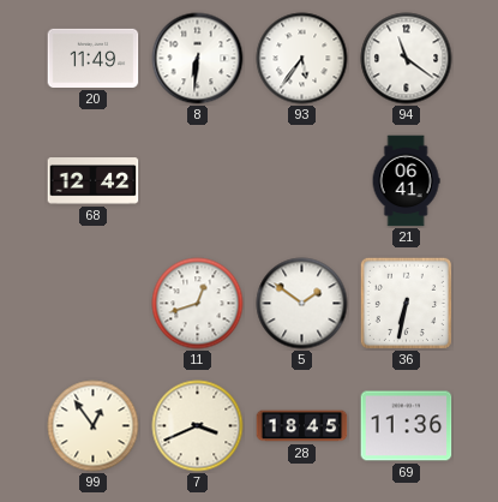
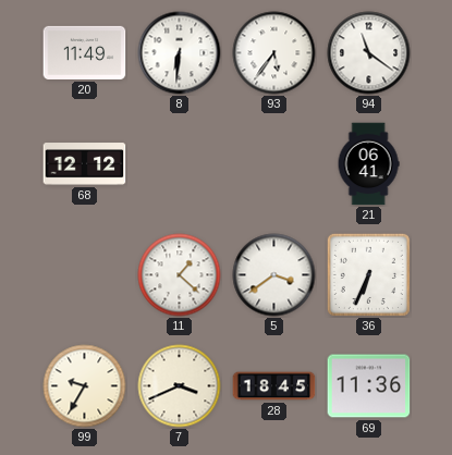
68: 12:42 -> 12:12 (85, 164)
11: 12:42 -> 1:22 (180, 275)
5: 1:51 -> 3:39 (274, 275)
36: 6:32 -> 6:34 (368, 274)
99: 12:54 -> 9:35 (85, 386)
